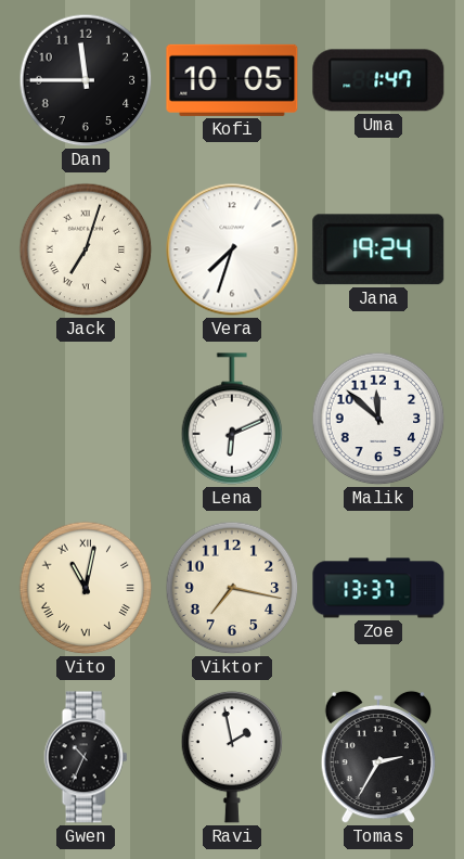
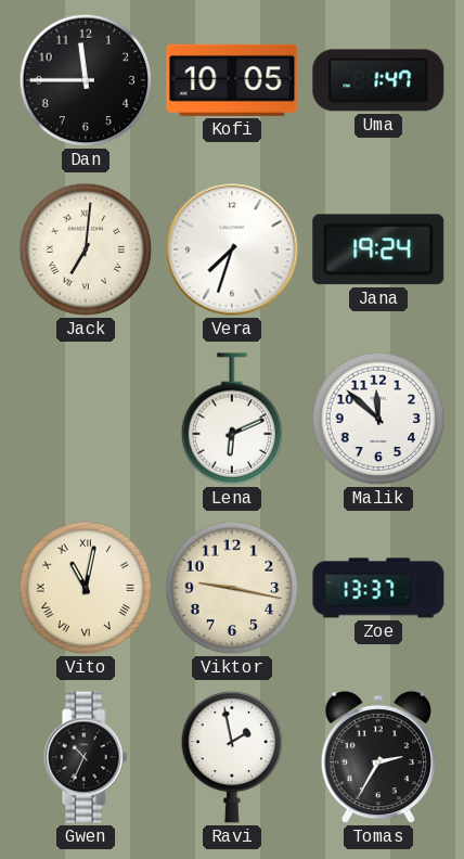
Jack: 7:03 -> 7:01 (86, 249)
Viktor: 7:17 -> 9:17 (232, 588)
